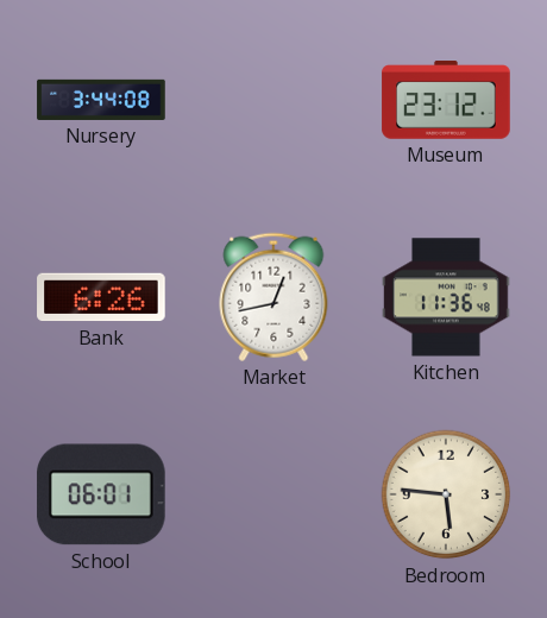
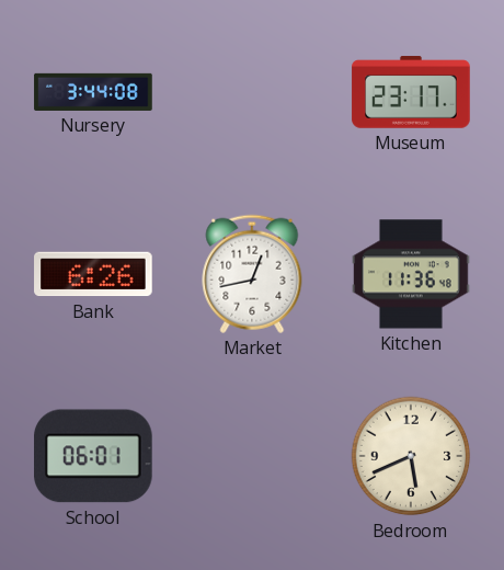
Museum: 23:12 -> 23:17 (411, 92)
Bedroom: 5:46 -> 5:41 (411, 456)
